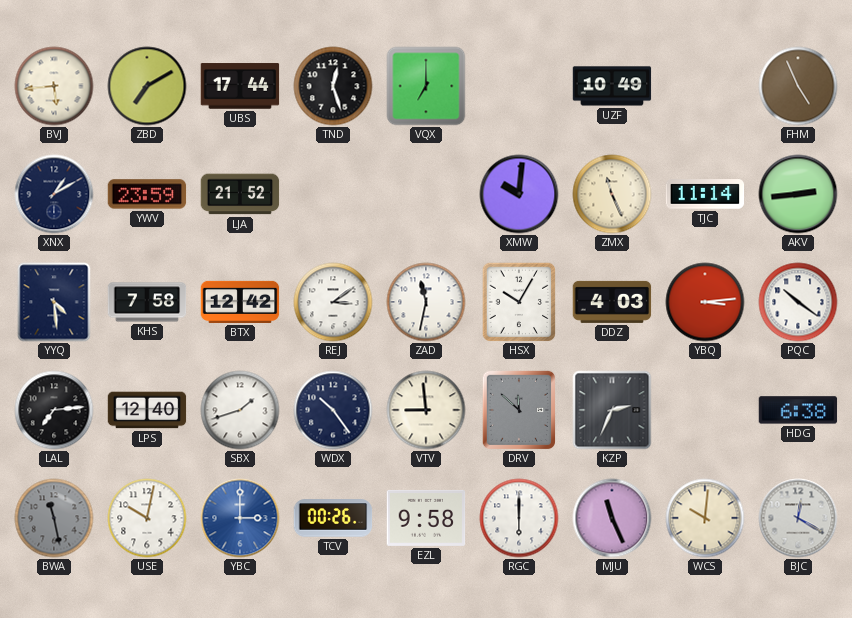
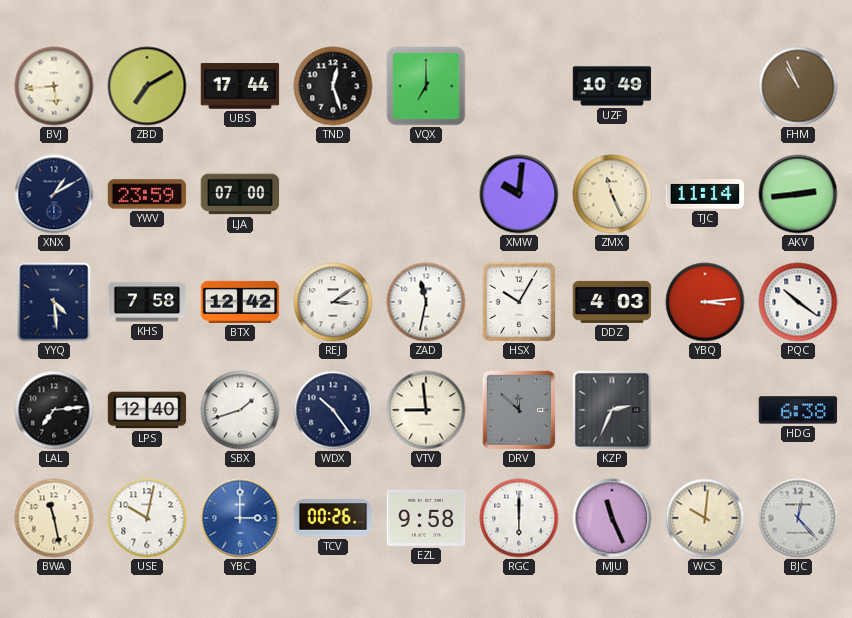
FHM: 4:56 -> 10:56 (798, 86)
LJA: 21:52 -> 07:00 (240, 194)
BWA dial: grey -> cream (54, 518)
BJC: 12:20 -> 12:23 (798, 518)
